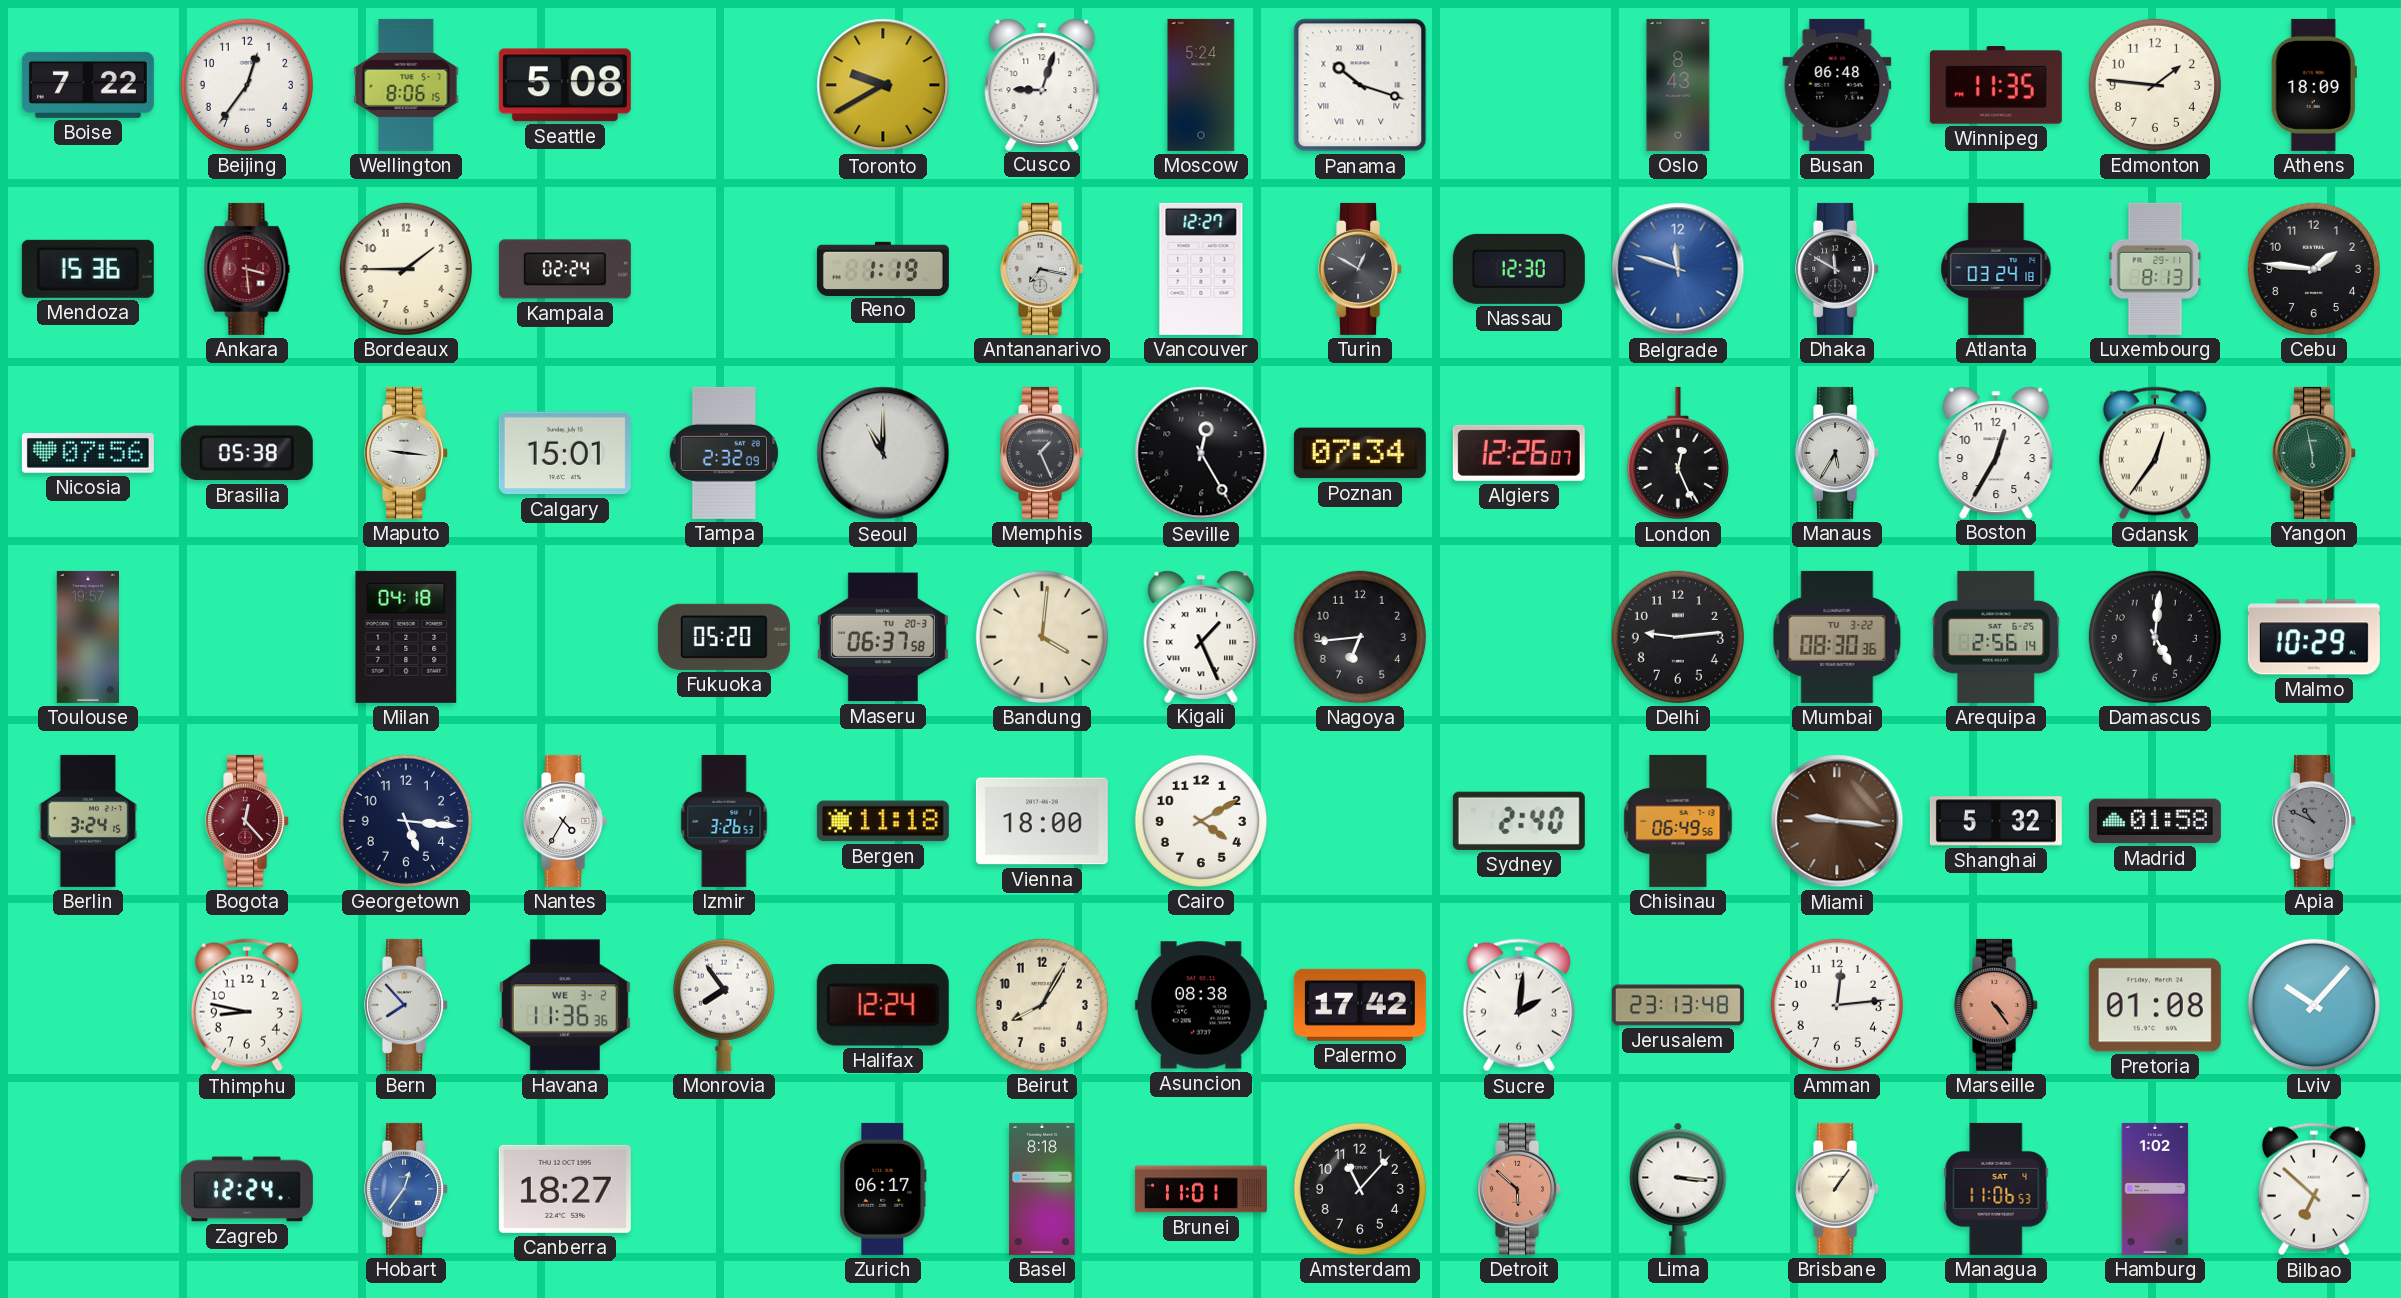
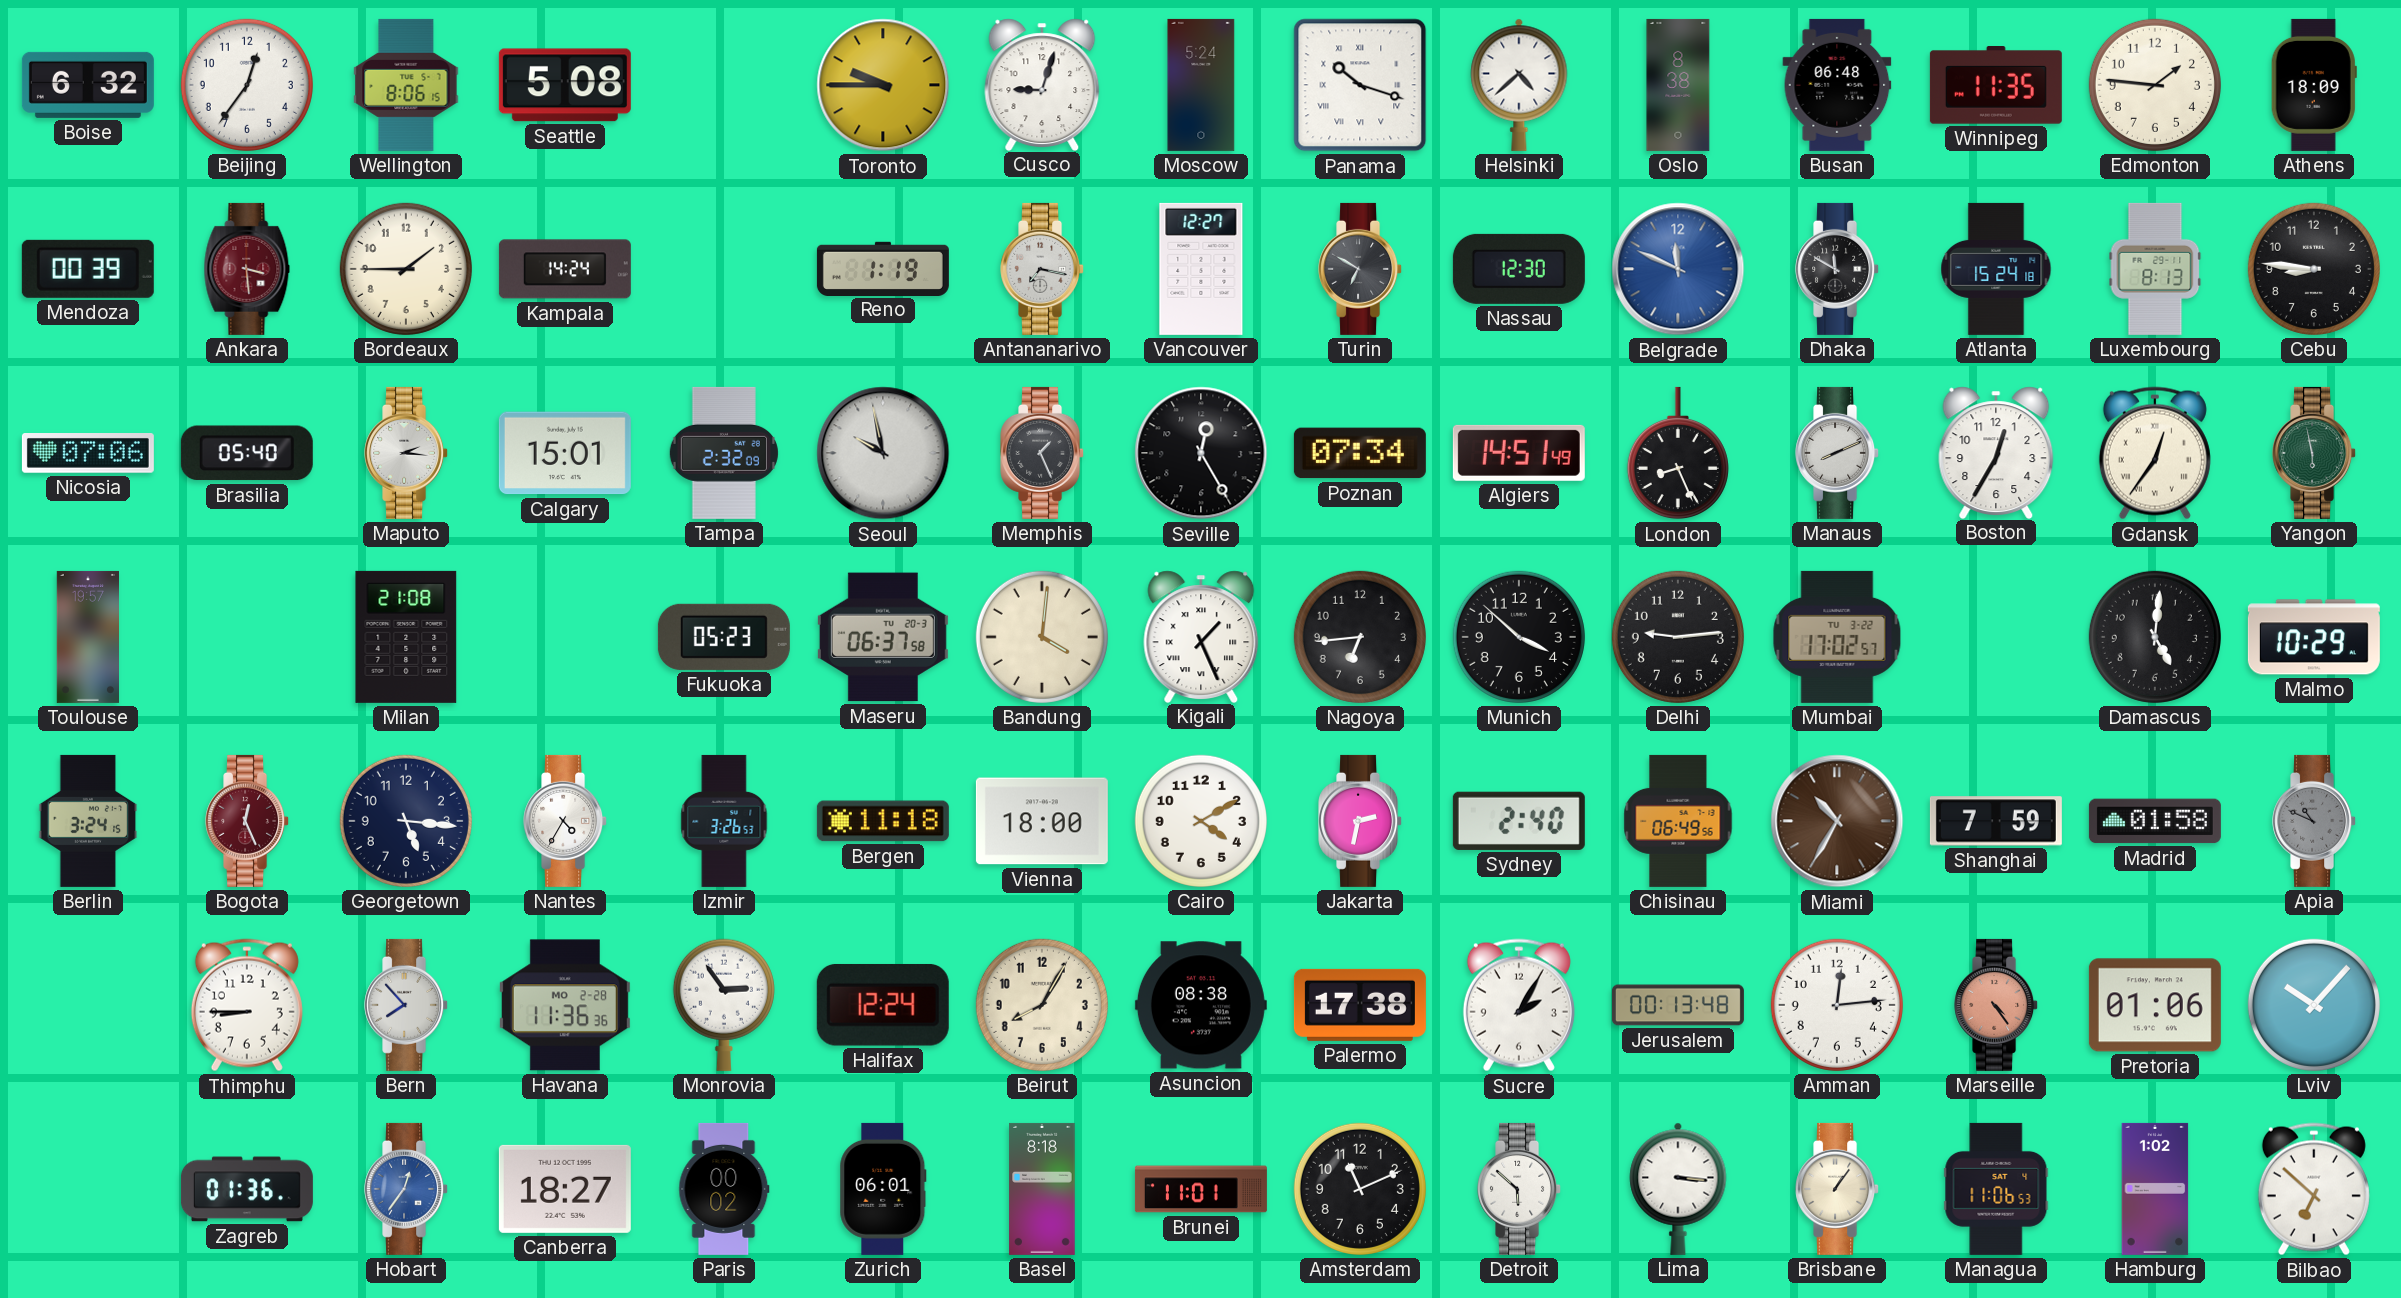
Boise: 7:22 -> 6:32 (88, 85)
Toronto: 9:40 -> 9:45 (883, 85)
Helsinki: none -> 4:38 (1519, 85)
Oslo: 8:43 -> 8:38 (1678, 85)
Mendoza: 15:36 -> 00:39 (88, 269)
Kampala: 02:24 -> 14:24 (565, 269)
Turin: 12:50 -> 6:50 (1361, 269)
Belgrade: 11:48 -> 11:49 (1678, 269)
Atlanta: 03:24 -> 15:24 (1996, 269)
Cebu: 1:46 -> 8:46 (2314, 269)
Nicosia: 07:56 -> 07:06 (88, 453)
Brasilia: 05:38 -> 05:40 (247, 453)
Maputo: 9:16 -> 2:16 (407, 453)
Seoul: 11:00 -> 9:58 (883, 453)
Algiers: 12:26 -> 14:51 (1519, 453)
London: 12:26 -> 8:26 (1678, 453)
Manaus: 5:35 -> 8:11 (1838, 453)
Milan: 04:18 -> 21:08 (406, 637)
Fukuoka: 05:20 -> 05:23 (724, 637)
Munich: none -> 3:52 (1519, 637)
Mumbai: 08:30 -> 17:02 (1837, 637)
Arequipa: 2:56 -> none (1996, 637)
Bogota: 12:23 -> 12:26 (248, 821)
Jakarta: none -> 2:32 (1361, 821)
Miami: 9:16 -> 10:35 (1837, 821)
Shanghai: 5:32 -> 7:59 (1996, 821)
Thimphu: 8:47 -> 8:45 (247, 1005)
Havana date: WE 3-2 -> MO 2-28 (565, 1005)
Monrovia: 7:54 -> 2:54 (724, 1005)
Palermo: 17:42 -> 17:38 (1360, 1005)
Sucre: 2:01 -> 2:05 (1519, 1005)
Jerusalem: 23:13 -> 00:13 (1678, 1005)
Pretoria: 01:08 -> 01:06 (2155, 1005)
Zagreb: 12:24 -> 01:36 (247, 1189)
Paris: none -> 00:02 (724, 1189)
Zurich: 06:17 -> 06:01 (883, 1189)
Amsterdam: 11:07 -> 11:11 (1360, 1189)
Detroit dial: salmon -> white (1520, 1189)
